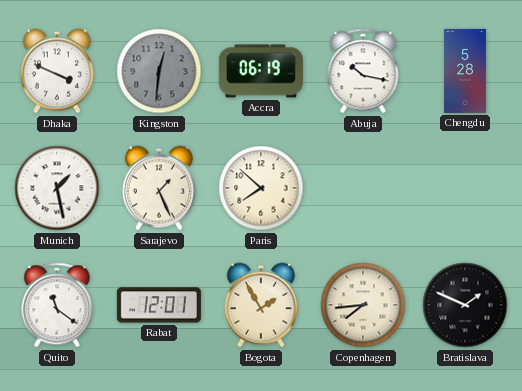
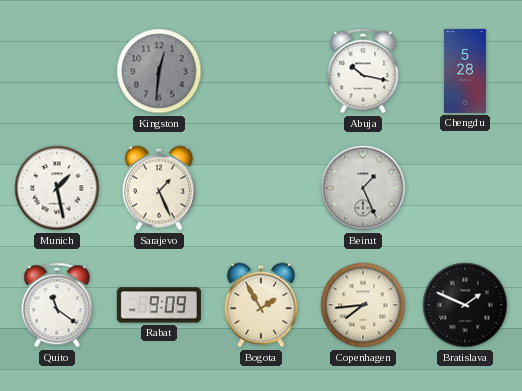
Dhaka: 3:49 -> none (57, 71)
Accra: 06:19 -> none (261, 71)
Paris: 7:52 -> none (261, 188)
Beirut: none -> 1:26 (363, 188)
Rabat: 12:01 -> 9:09 (159, 305)
